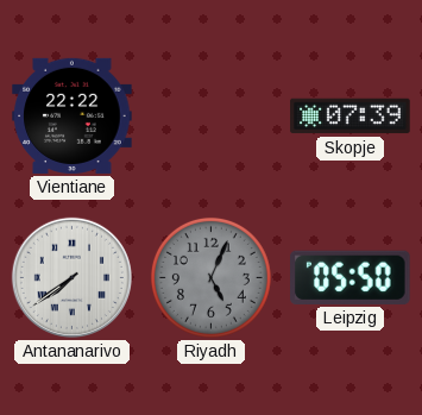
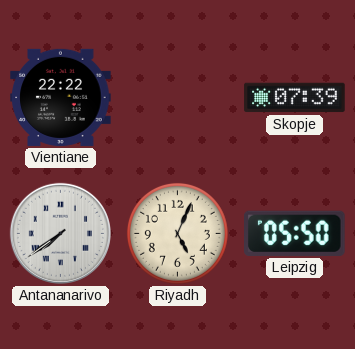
Riyadh dial: grey -> cream (177, 233)
